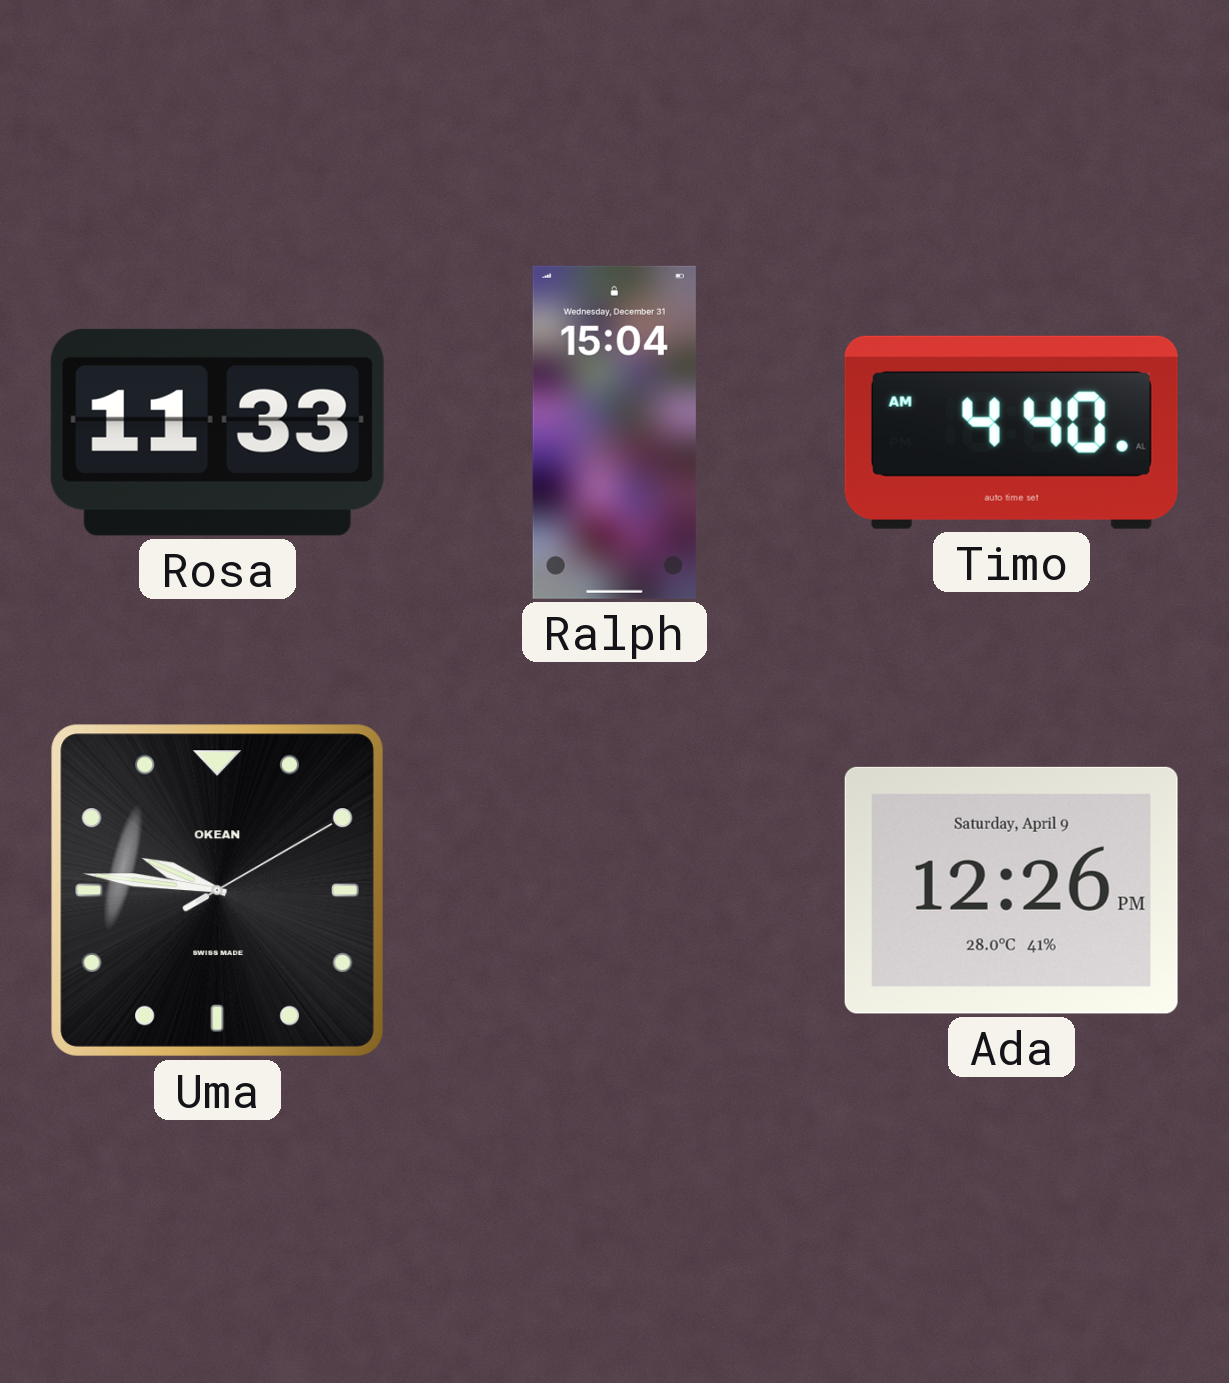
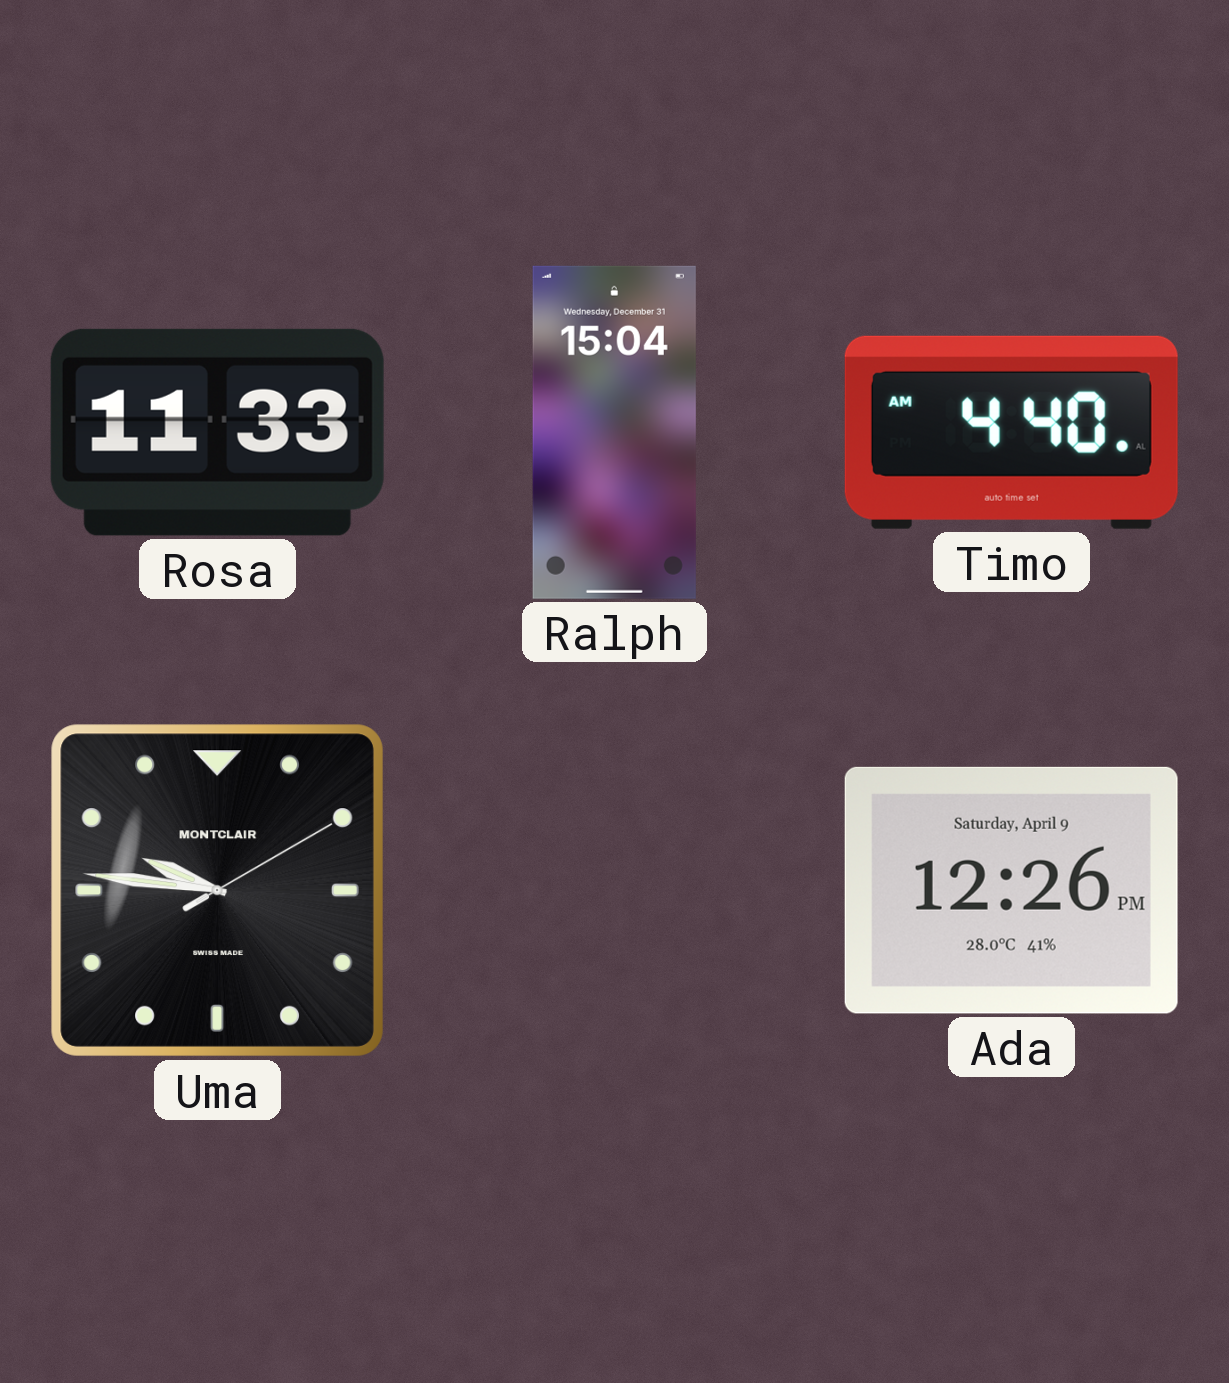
Uma brand: OKEAN -> MONTCLAIR (217, 890)
